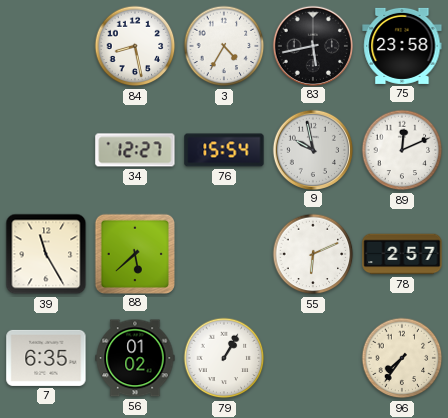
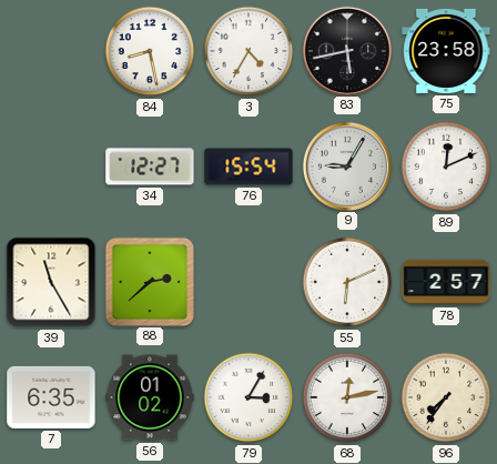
9: 9:58 -> 9:05 (346, 165)
88: 5:38 -> 2:38 (149, 281)
79: 1:05 -> 3:05 (248, 397)
68: none -> 12:13 (347, 397)
